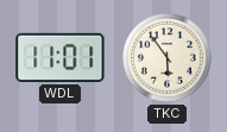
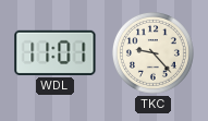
TKC: 5:54 -> 9:23 (152, 52)
